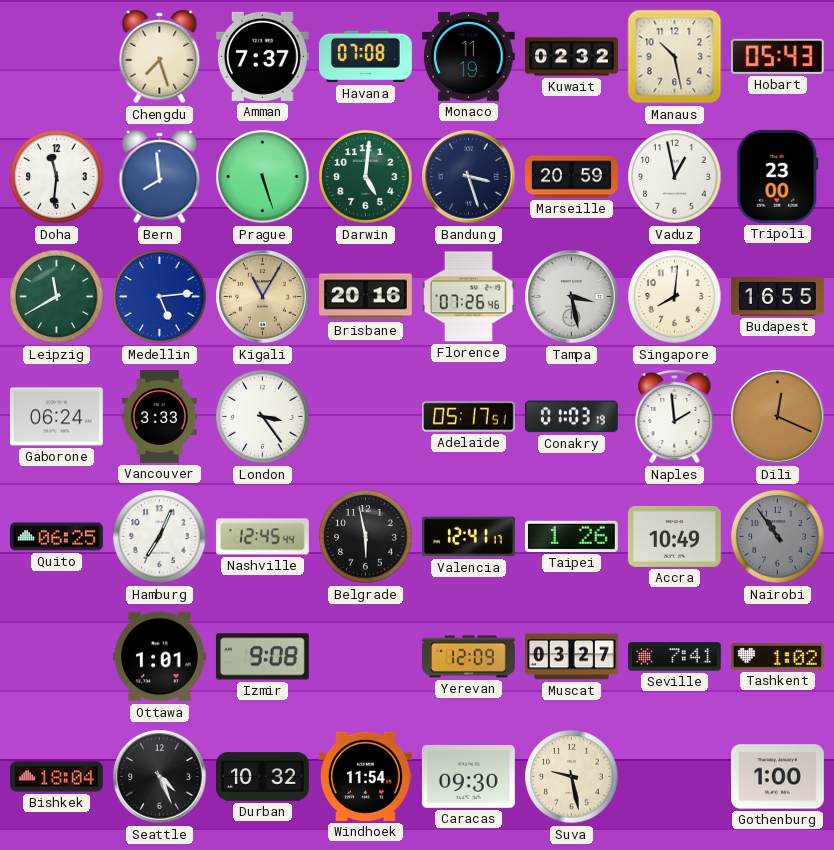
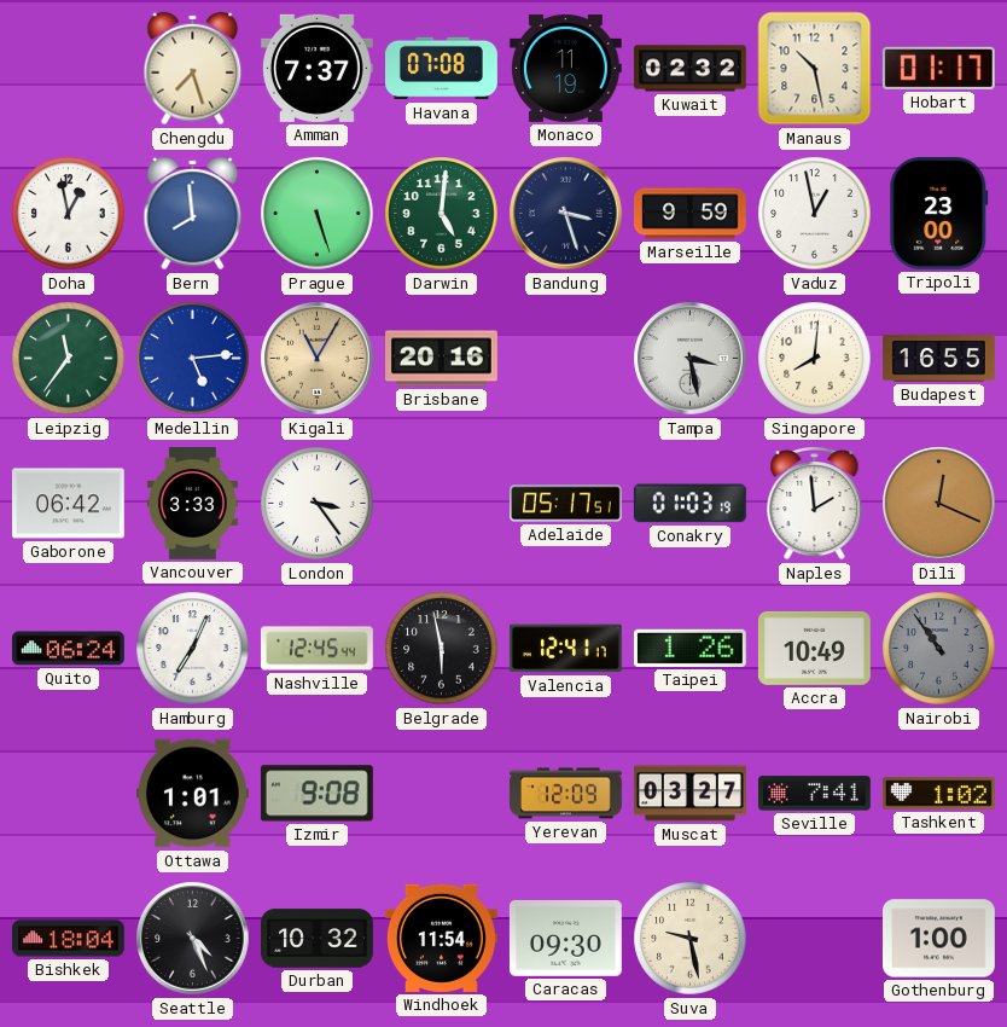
Hobart: 05:43 -> 01:17 (938, 68)
Doha: 11:31 -> 12:58 (69, 214)
Marseille: 20:59 -> 9:59 (691, 214)
Leipzig: 11:40 -> 11:36 (69, 359)
Florence: 07:26 -> none (468, 297)
Gaborone: 06:24 -> 06:42 (68, 504)
Quito: 06:25 -> 06:24 (69, 649)
